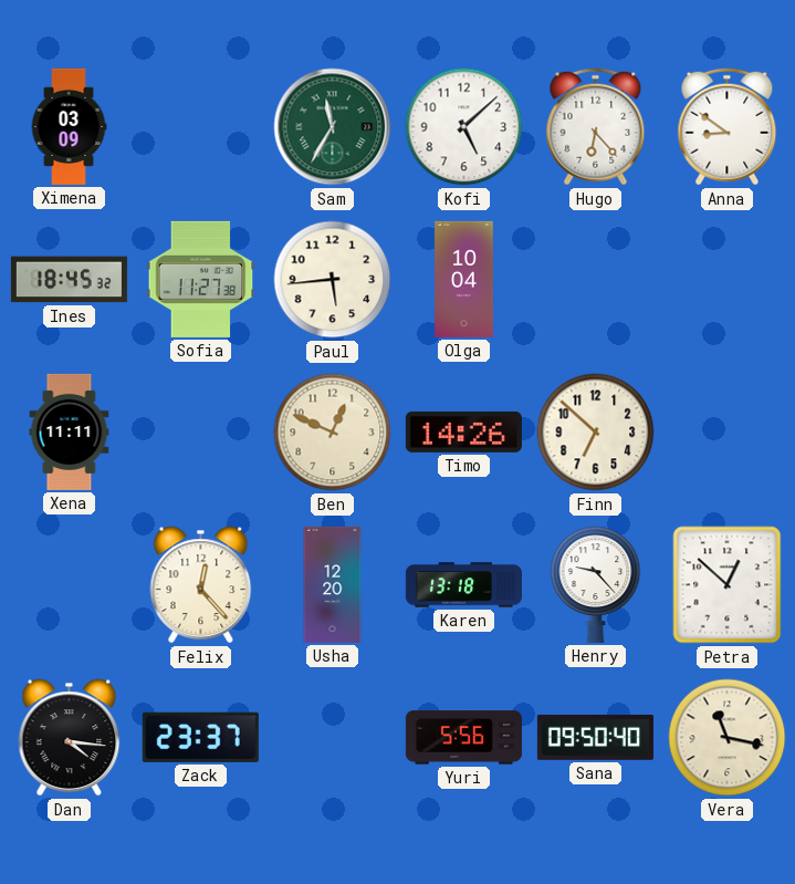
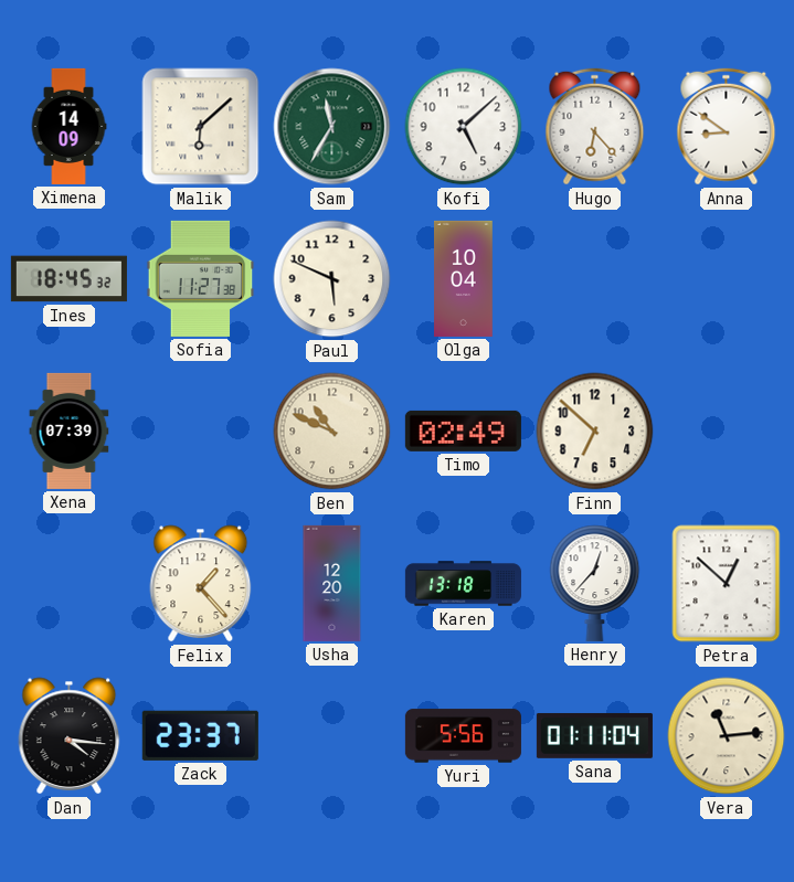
Ximena: 03:09 -> 14:09 (68, 126)
Malik: none -> 6:08 (201, 127)
Paul: 5:44 -> 5:49 (332, 279)
Xena: 11:11 -> 07:39 (70, 431)
Ben: 12:49 -> 10:49 (332, 432)
Timo: 14:26 -> 02:49 (463, 431)
Felix: 12:23 -> 1:23 (201, 584)
Henry: 9:23 -> 12:37 (595, 583)
Sana: 09:50 -> 01:11 (594, 735)
Vera: 11:17 -> 11:14 (727, 736)
